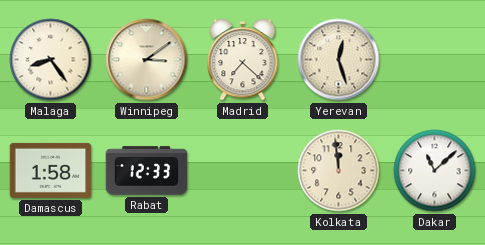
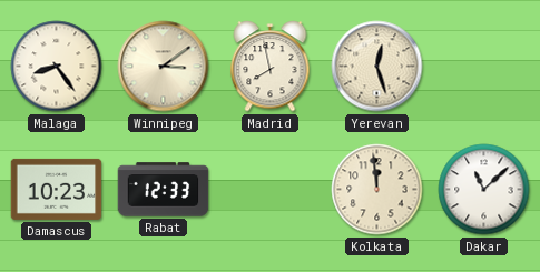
Madrid: 7:22 -> 7:58 (271, 67)
Damascus: 1:58 -> 10:23 (57, 189)
